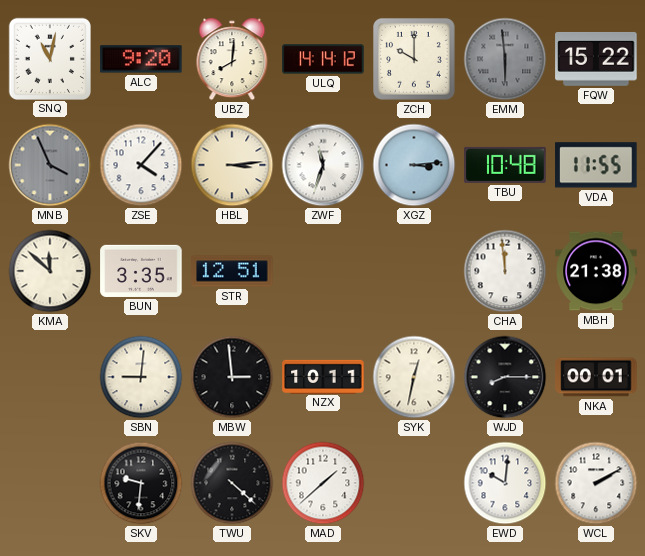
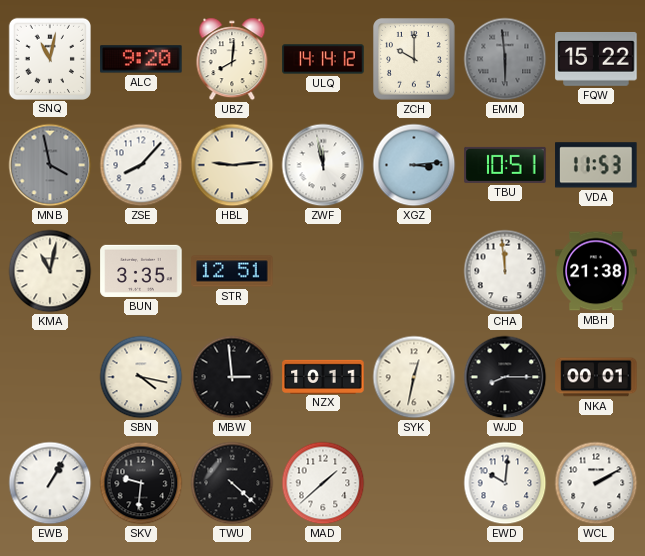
MNB: 3:56 -> 3:58 (50, 165)
ZSE: 4:07 -> 8:07 (141, 165)
HBL: 3:14 -> 9:14 (232, 165)
ZWF: 11:33 -> 11:58 (323, 165)
TBU: 10:48 -> 10:51 (505, 165)
VDA: 11:55 -> 11:53 (596, 165)
KMA: 11:52 -> 11:02 (50, 271)
SBN: 9:01 -> 4:17 (141, 377)
EWB: none -> 1:05 (50, 483)
